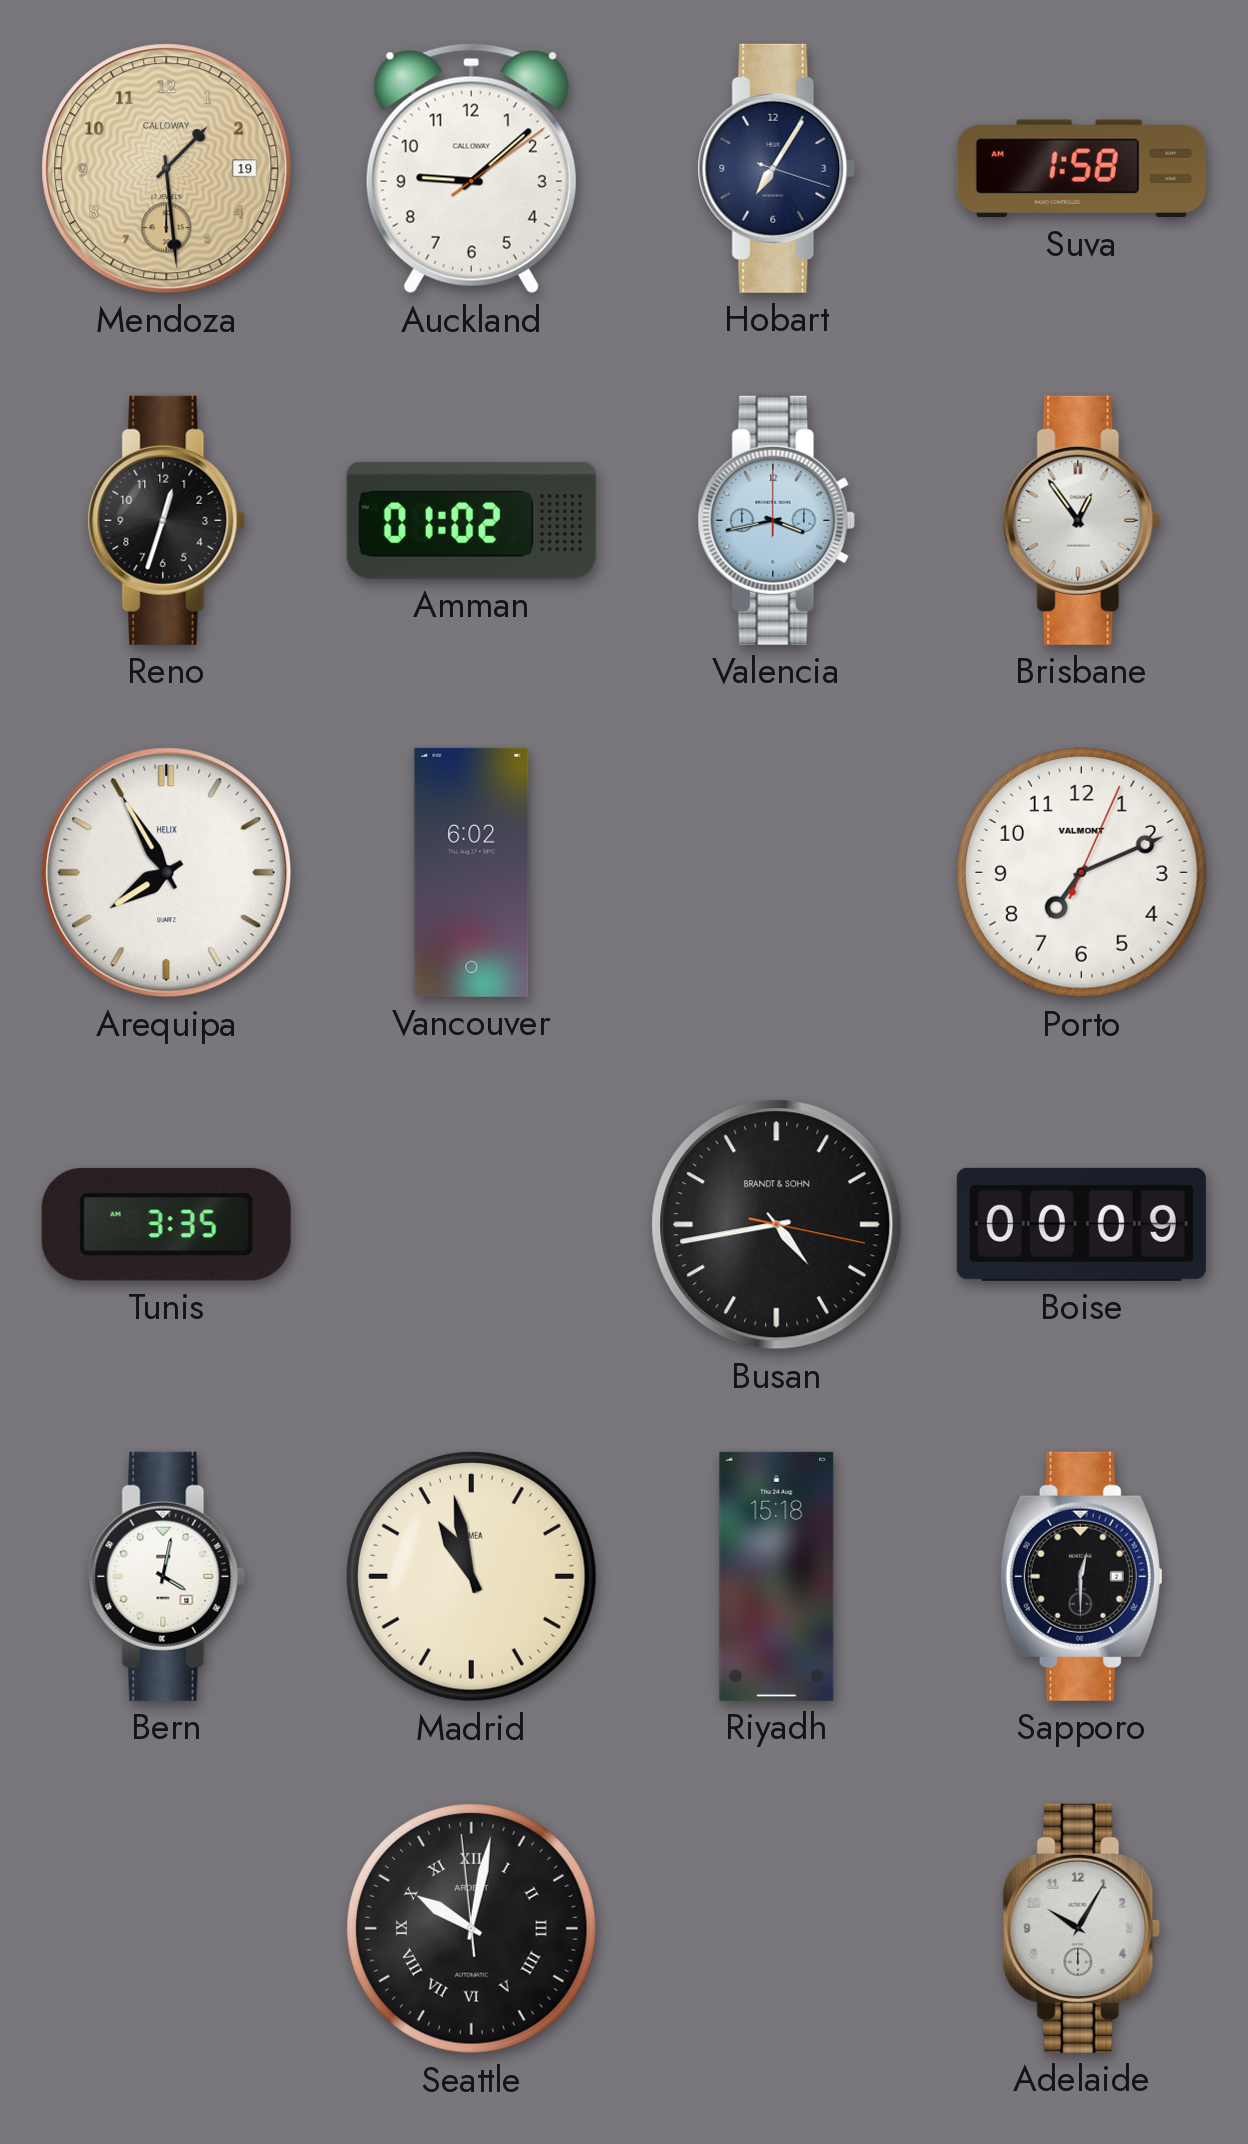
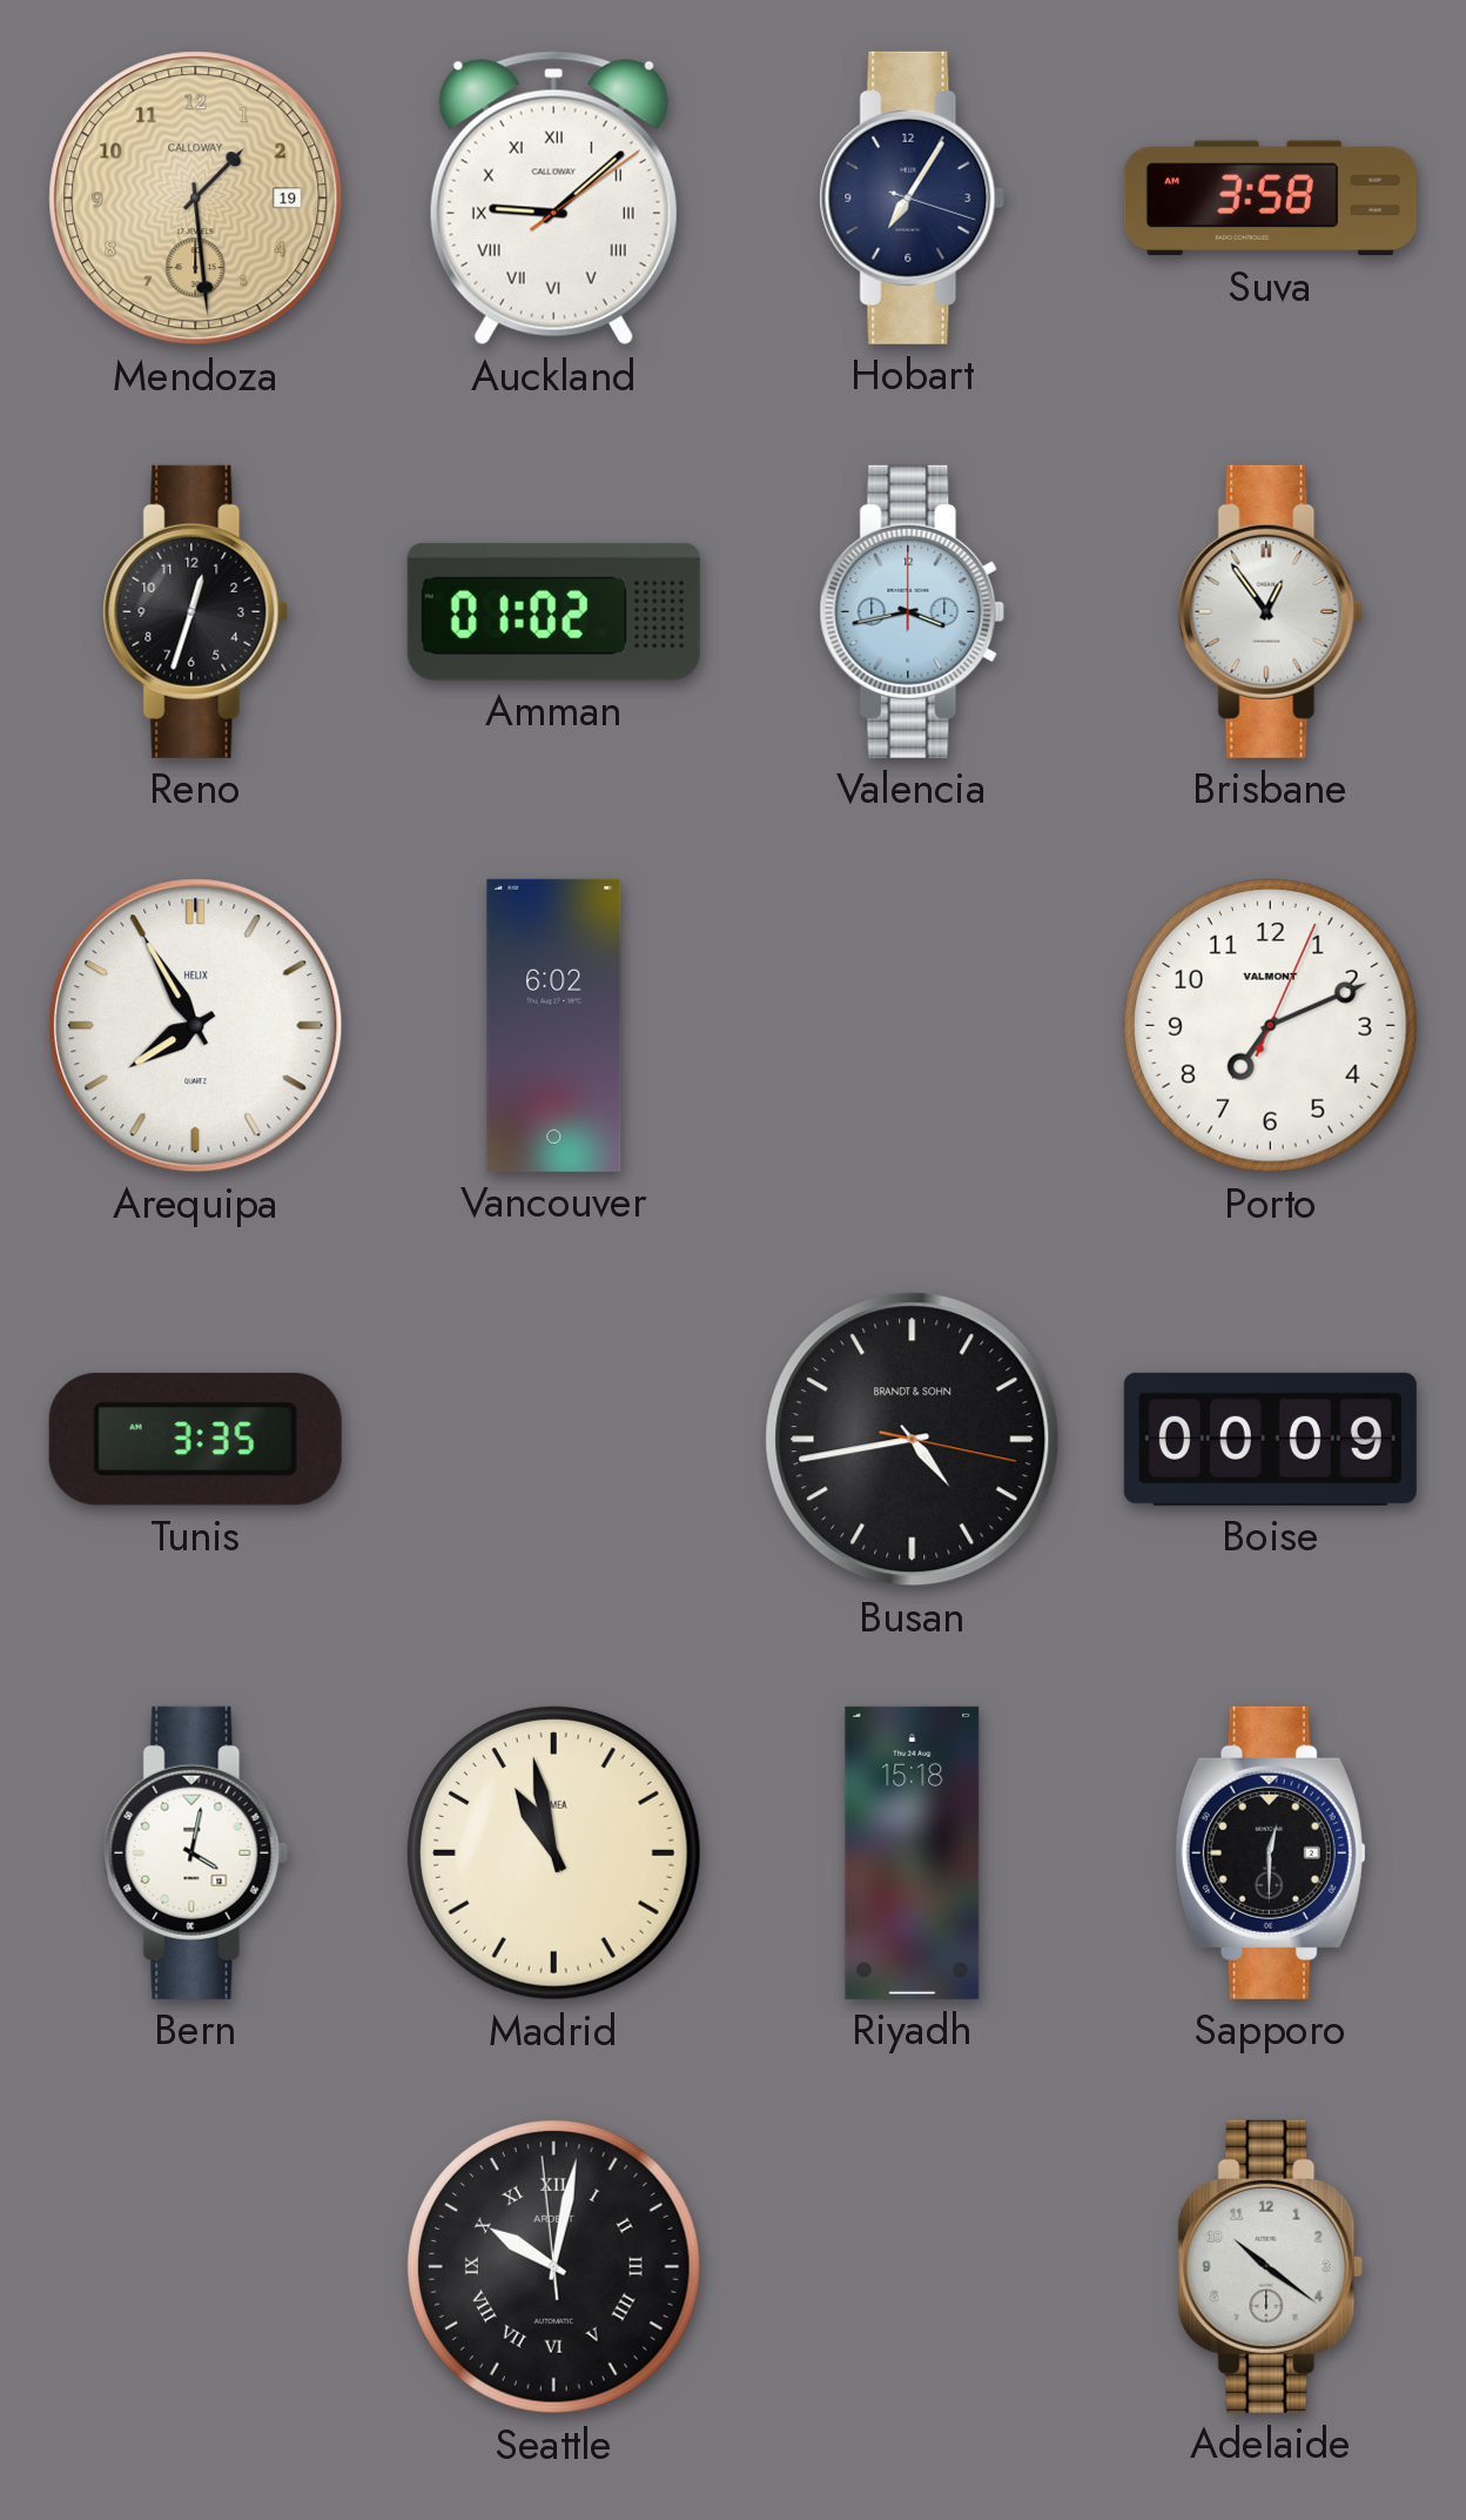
Auckland numerals: Arabic -> Roman (553, 199)
Suva: 1:58 -> 3:58 (1270, 199)
Adelaide: 10:05 -> 10:21 (1271, 2266)
